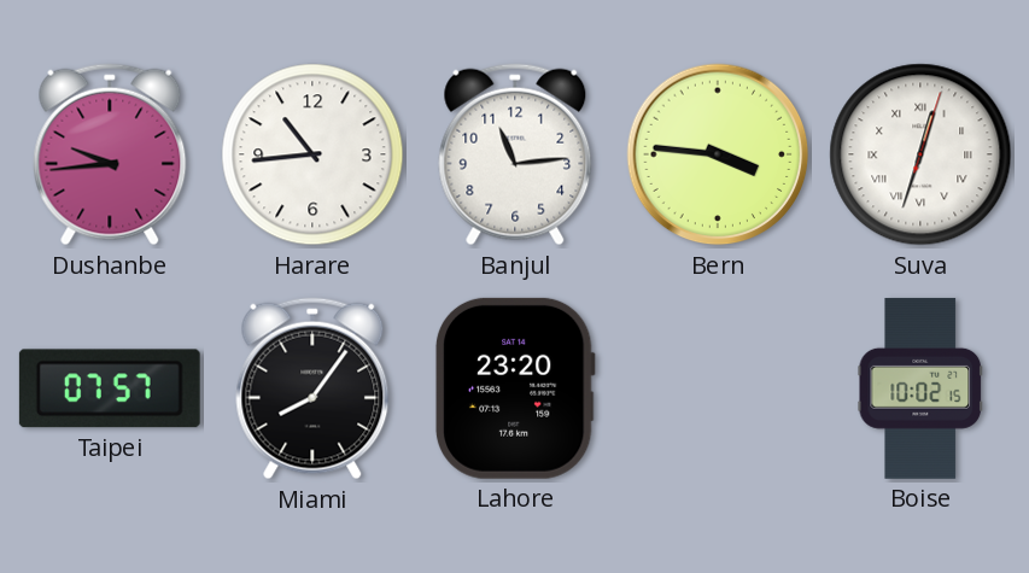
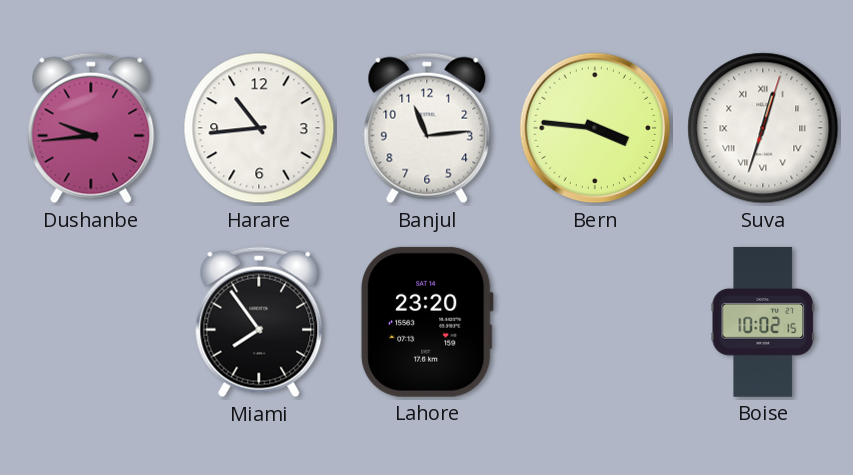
Taipei: 07:57 -> none (110, 388)
Miami: 8:06 -> 7:54 (259, 322)
